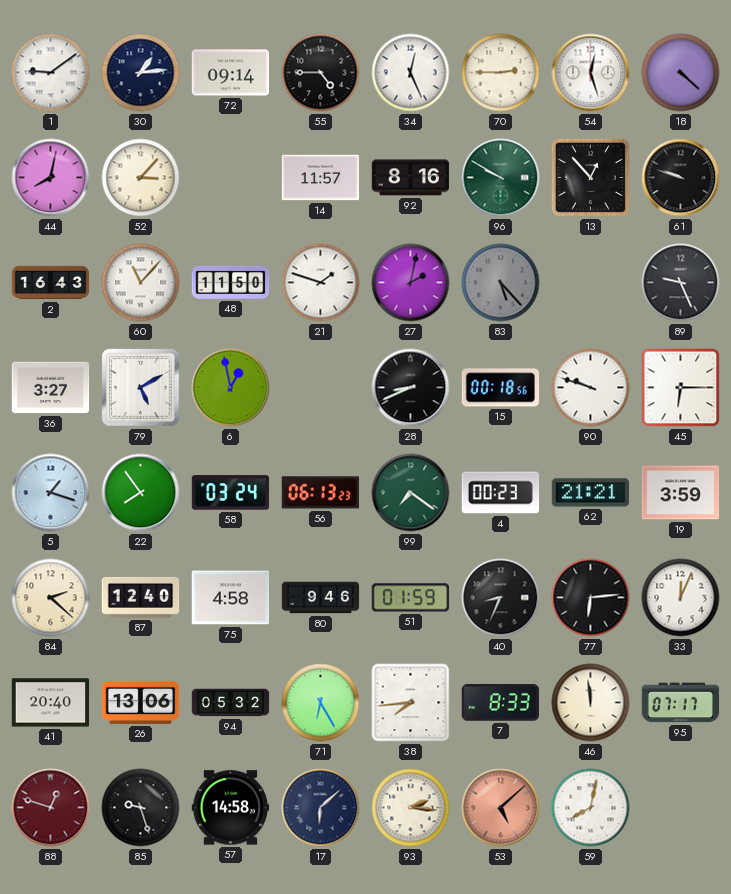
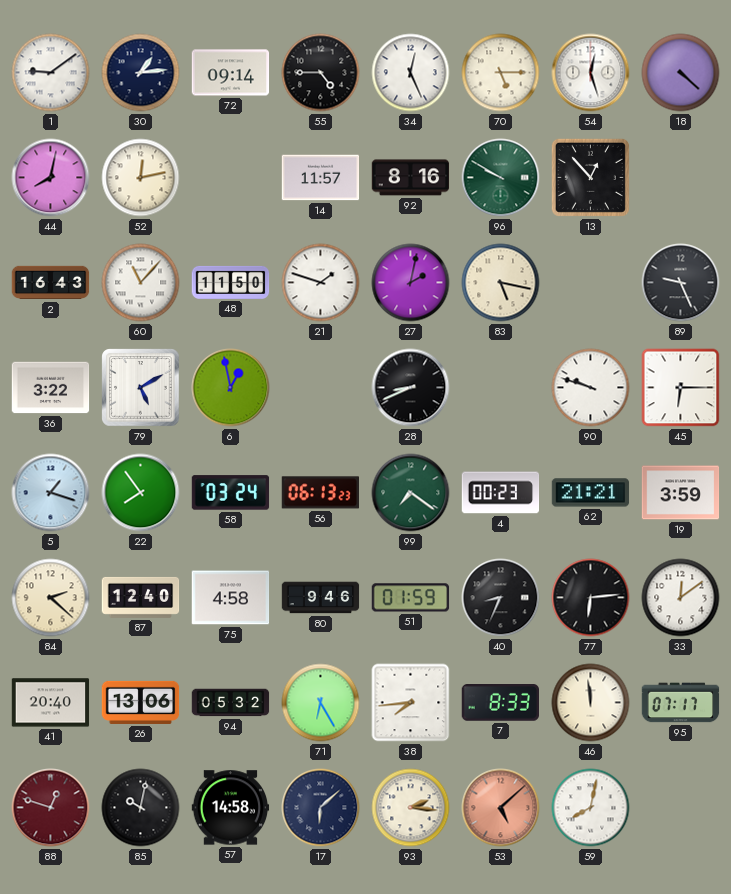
70: 2:45 -> 5:15 (501, 73)
52: 3:07 -> 12:13 (141, 178)
61: 9:48 -> none (681, 178)
83: 5:23 -> 5:17 (501, 283)
83 dial: grey -> cream (501, 283)
36: 3:27 -> 3:22 (51, 388)
15: 00:18 -> none (501, 388)
33: 12:04 -> 12:09 (681, 598)
85: 9:27 -> 10:02 (141, 808)
